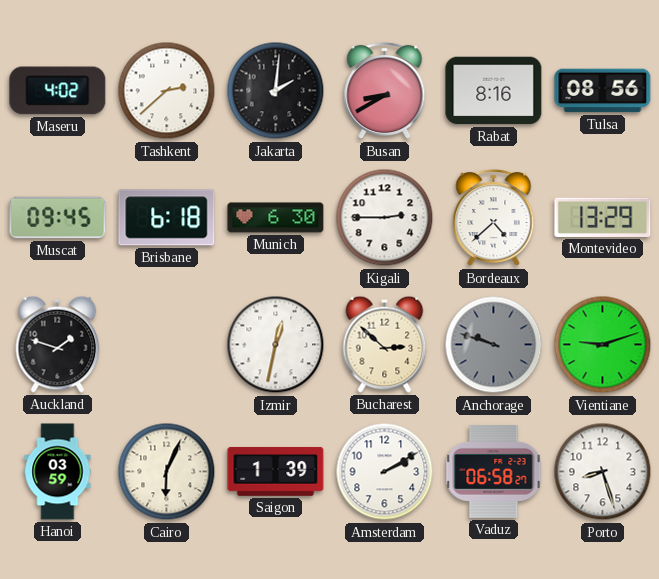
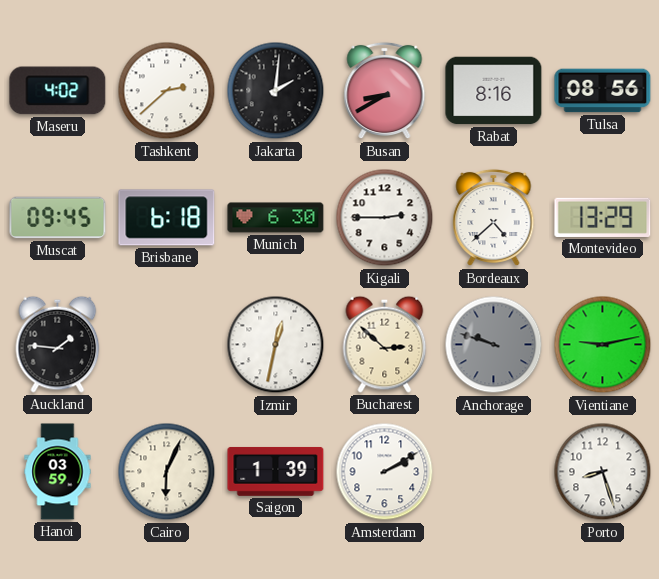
Auckland: 1:48 -> 1:46 (58, 344)
Vientiane: 9:12 -> 9:13 (603, 345)
Vaduz: 06:58 -> none (494, 471)
